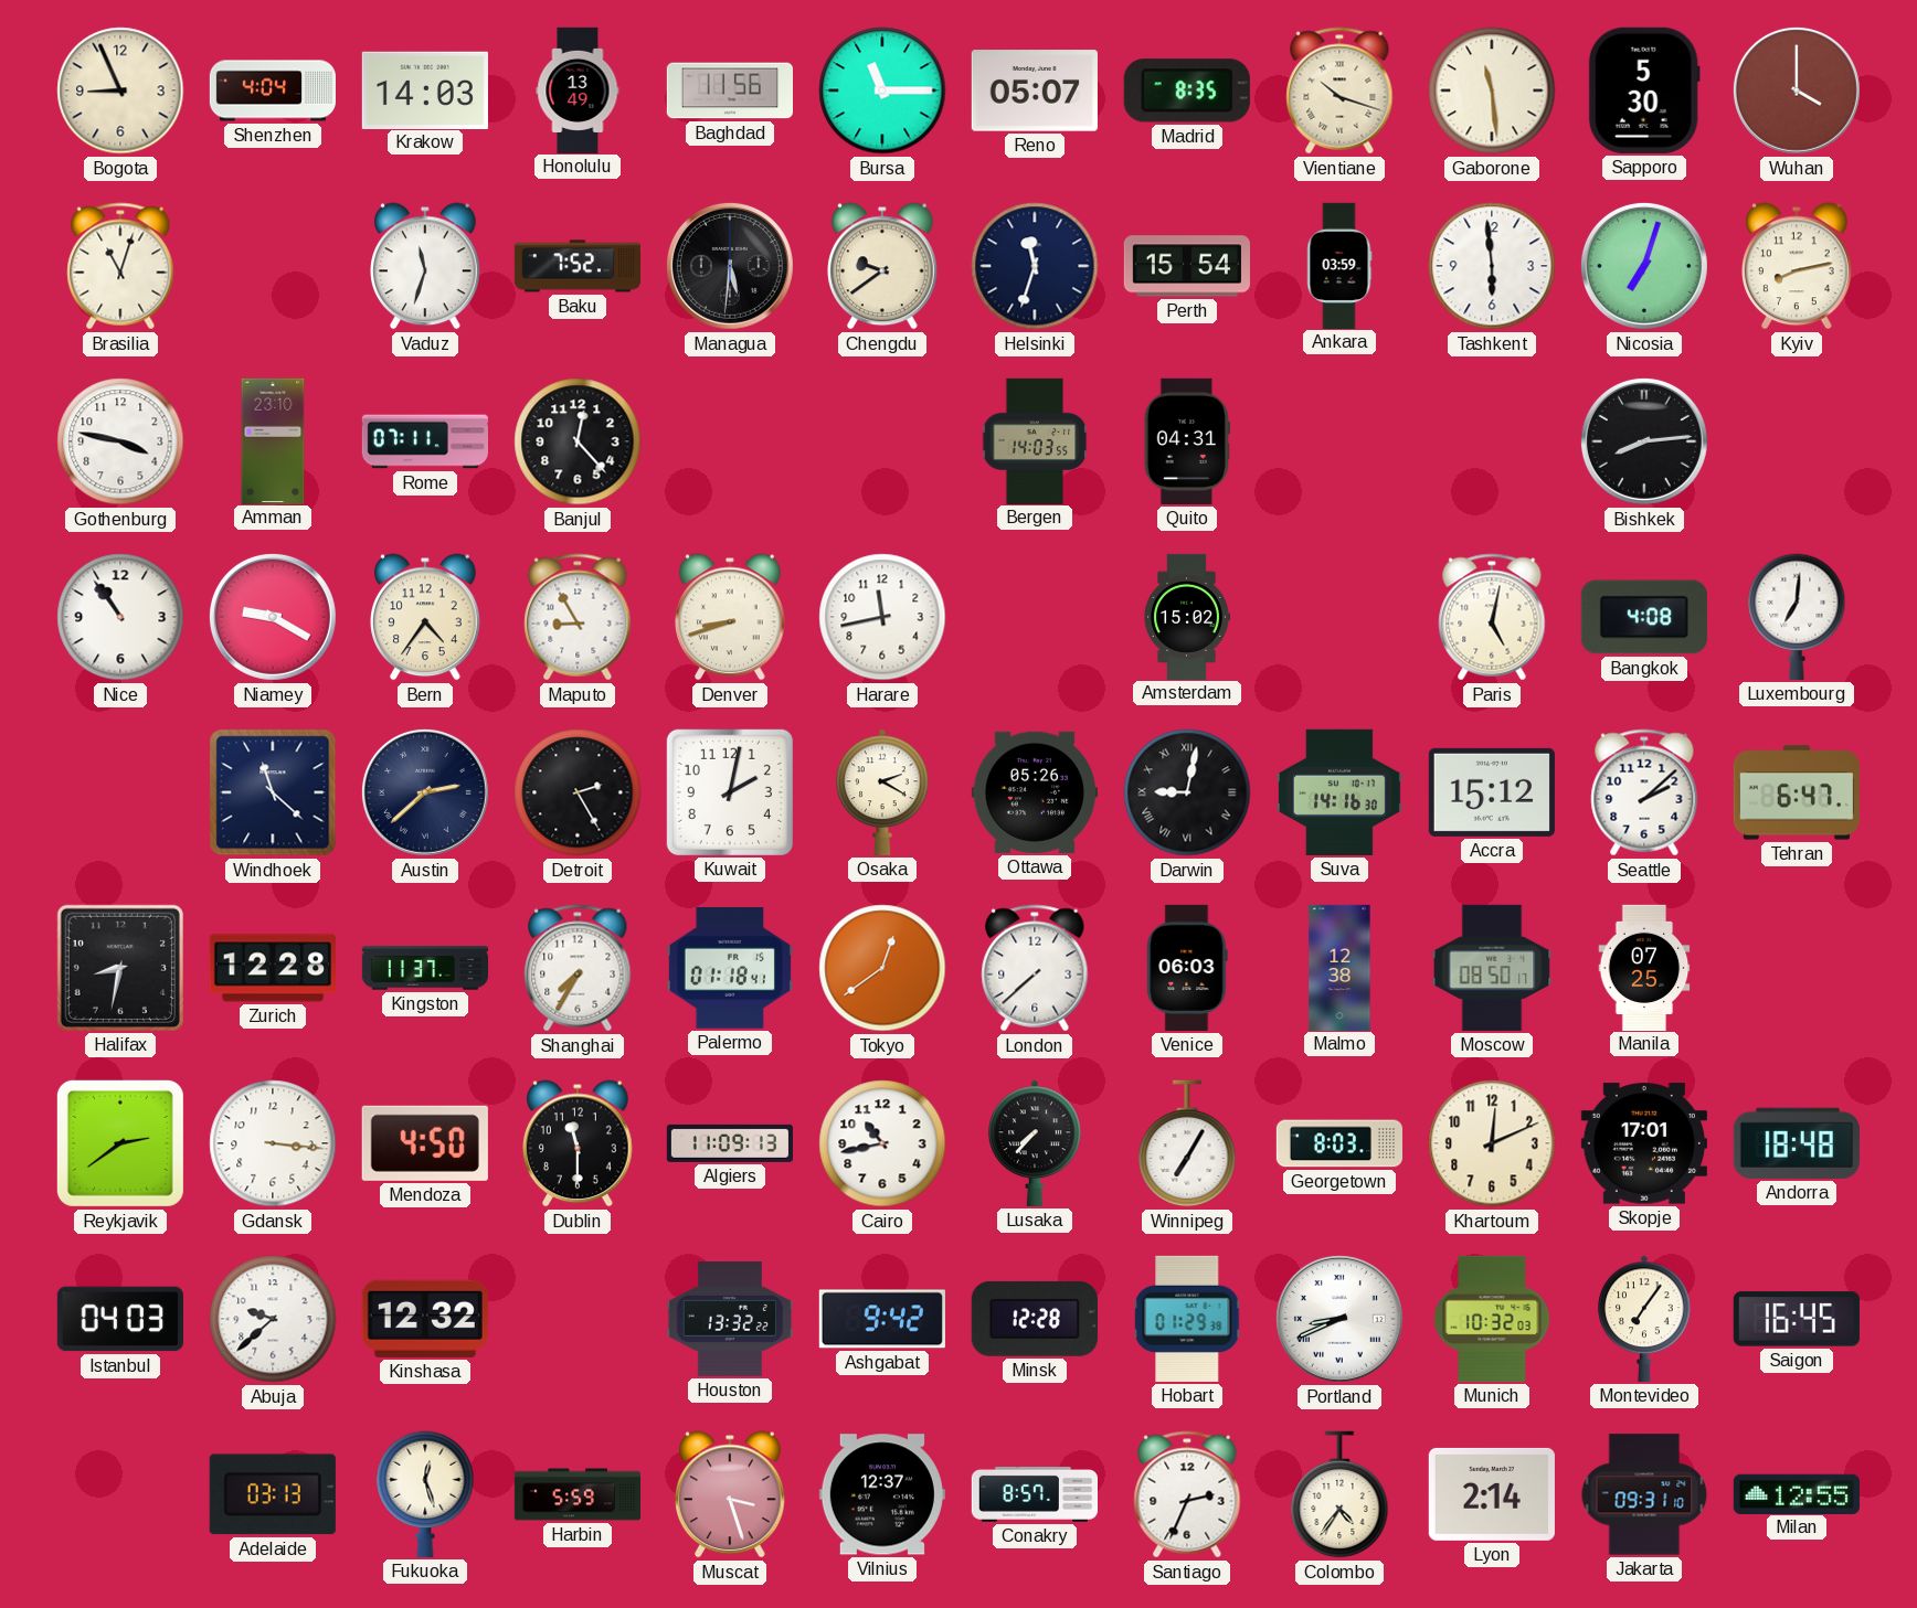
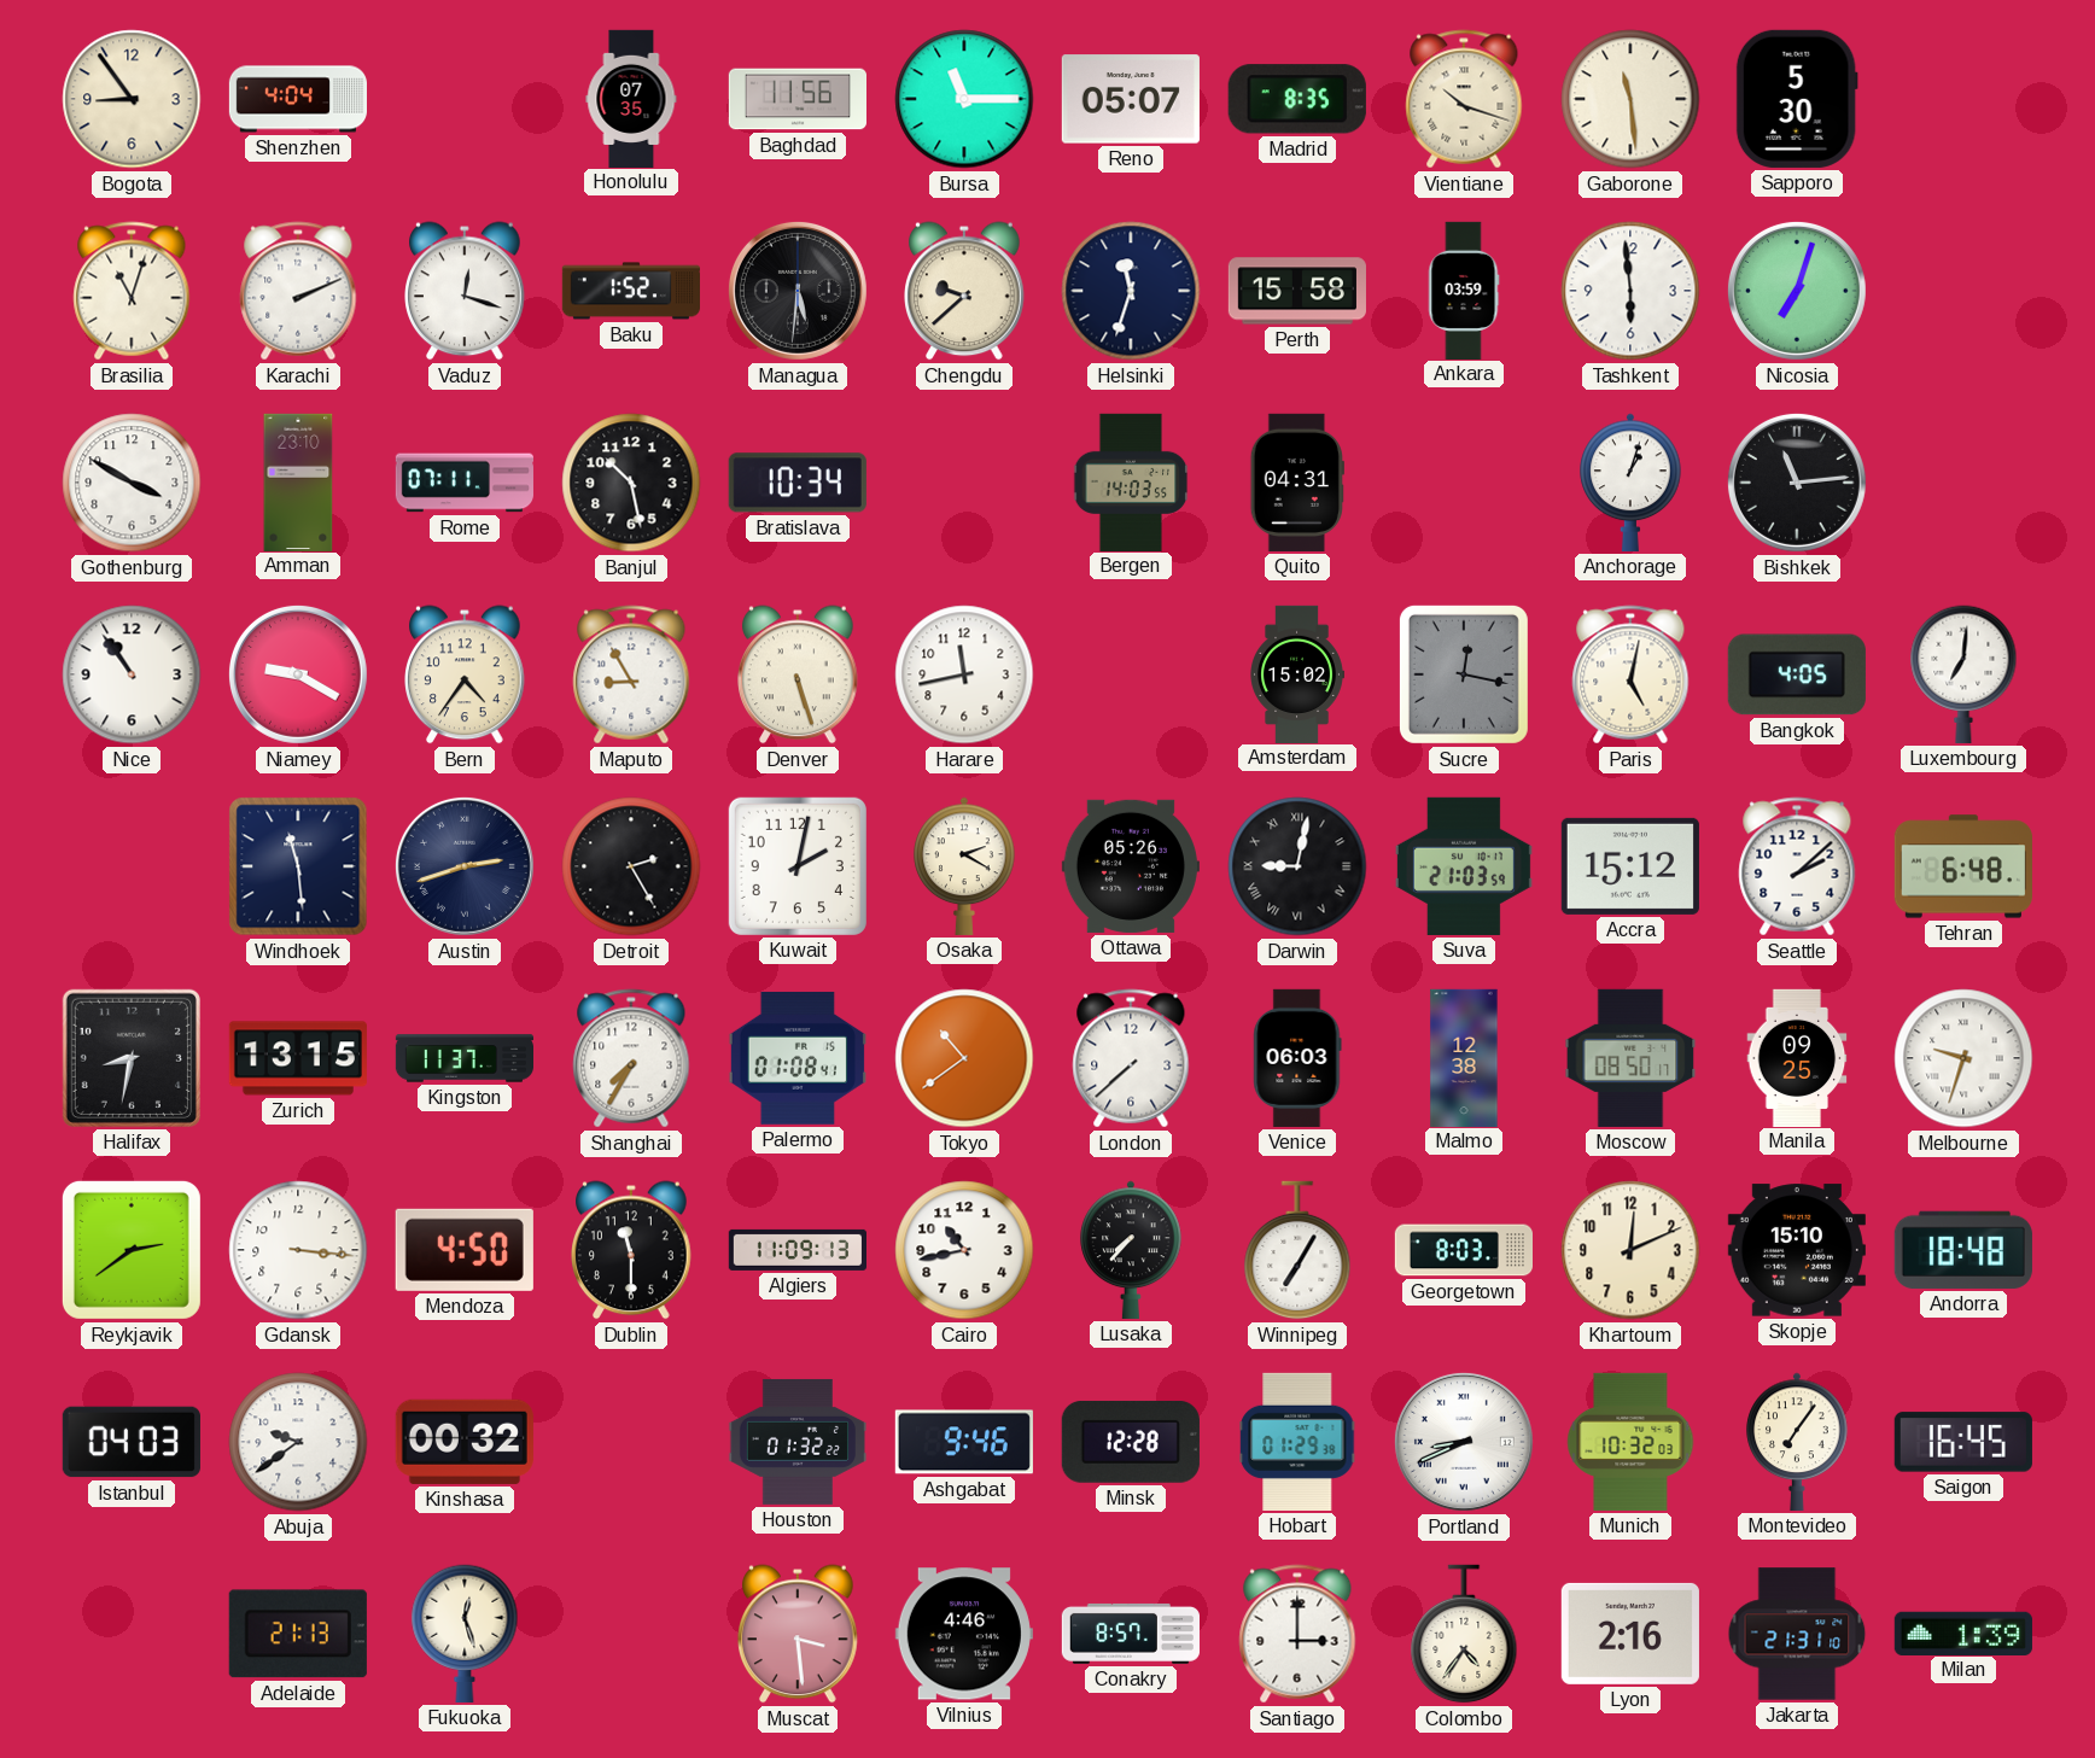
Bogota: 8:56 -> 8:54 (132, 99)
Krakow: 14:03 -> none (425, 89)
Honolulu: 13:49 -> 07:35 (631, 98)
Wuhan: 4:00 -> none (1797, 90)
Karachi: none -> 2:11 (298, 291)
Vaduz: 11:33 -> 12:18 (465, 291)
Baku: 7:52 -> 1:52 (630, 291)
Chengdu: 9:39 -> 9:38 (964, 291)
Perth: 15:54 -> 15:58 (1297, 291)
Kyiv: 8:13 -> none (1797, 266)
Gothenburg: 3:47 -> 3:50 (132, 483)
Banjul: 12:23 -> 10:28 (631, 483)
Bratislava: none -> 10:34 (798, 483)
Anchorage: none -> 1:03 (1630, 483)
Bishkek: 8:14 -> 11:14 (1797, 483)
Denver: 8:42 -> 5:27 (798, 674)
Sucre: none -> 12:17 (1464, 674)
Bangkok: 4:08 -> 4:05 (1797, 674)
Windhoek: 11:22 -> 11:29 (298, 866)
Austin: 2:38 -> 2:42 (465, 866)
Suva: 14:16 -> 21:03 (1464, 866)
Tehran: 6:47 -> 6:48 (1963, 866)
Zurich: 12:28 -> 13:15 (298, 1058)
Palermo: 01:18 -> 01:08 (798, 1058)
Tokyo: 12:39 -> 10:39 (964, 1058)
Manila: 07:25 -> 09:25 (1797, 1057)
Melbourne: none -> 9:33 (1963, 1058)
Skopje: 17:01 -> 15:10 (1797, 1250)
Abuja: 9:38 -> 9:39 (298, 1442)
Kinshasa: 12:32 -> 00:32 (465, 1442)
Houston: 13:32 -> 01:32 (796, 1442)
Ashgabat: 9:42 -> 9:46 (964, 1442)
Adelaide: 03:13 -> 21:13 (298, 1634)
Harbin: 5:59 -> none (576, 1494)
Muscat: 3:27 -> 3:29 (798, 1634)
Vilnius: 12:37 -> 4:46 (964, 1634)
Santiago: 2:34 -> 3:00 (1297, 1634)
Lyon: 2:14 -> 2:16 (1630, 1634)
Jakarta: 09:31 -> 21:31 (1797, 1634)
Milan: 12:55 -> 1:39 (1963, 1633)
